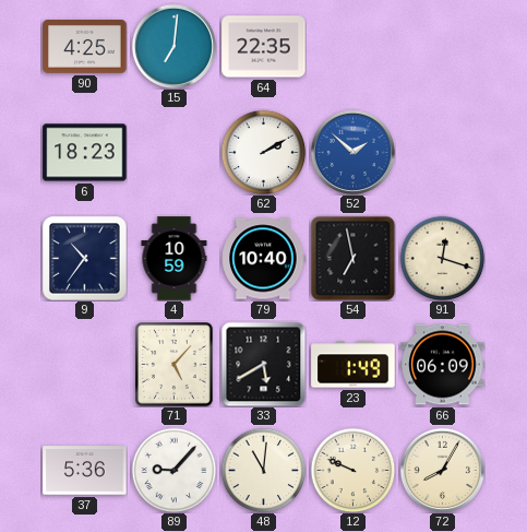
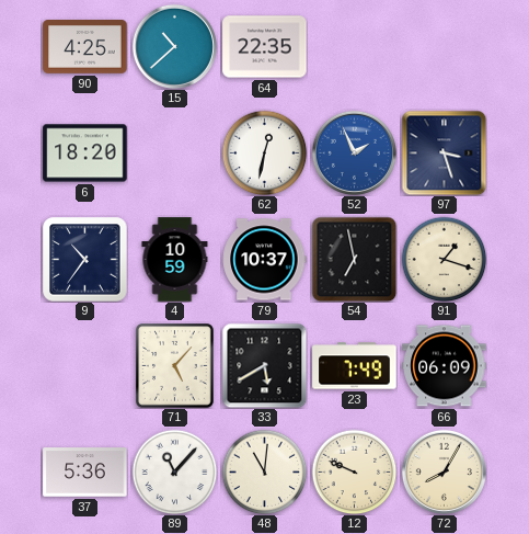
15: 7:01 -> 10:38 (174, 46)
6: 18:23 -> 18:20 (85, 154)
62: 2:10 -> 12:32 (264, 152)
52: 1:52 -> 1:56 (354, 152)
97: none -> 3:27 (444, 152)
79: 10:40 -> 10:37 (264, 260)
91: 12:18 -> 1:18 (444, 259)
23: 1:49 -> 7:49 (355, 366)
89: 9:07 -> 11:07 (174, 471)
